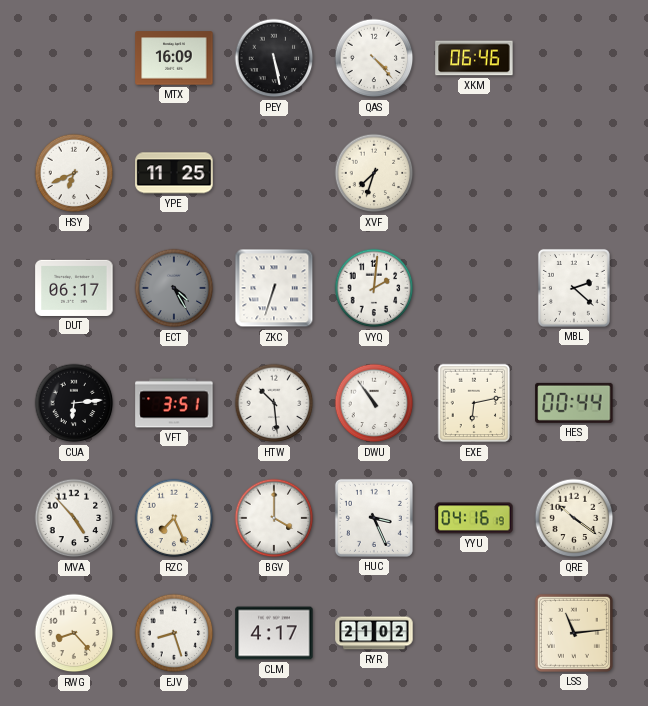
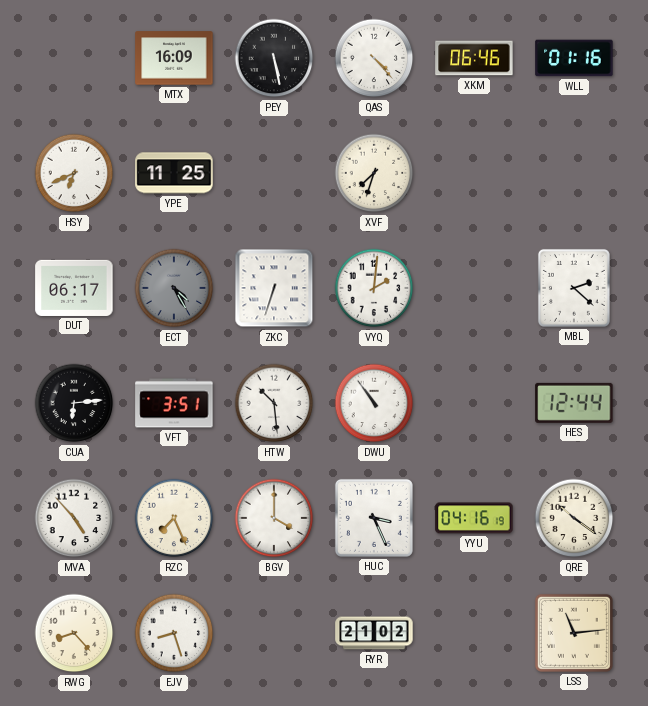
WLL: none -> 01:16 (574, 58)
EXE: 6:13 -> none (474, 403)
HES: 00:44 -> 12:44 (574, 403)
CLM: 4:17 -> none (274, 633)
